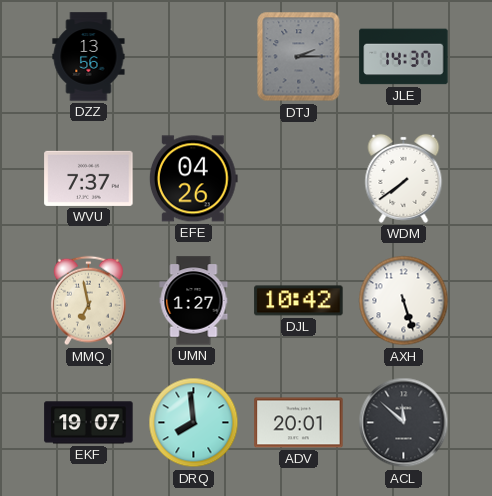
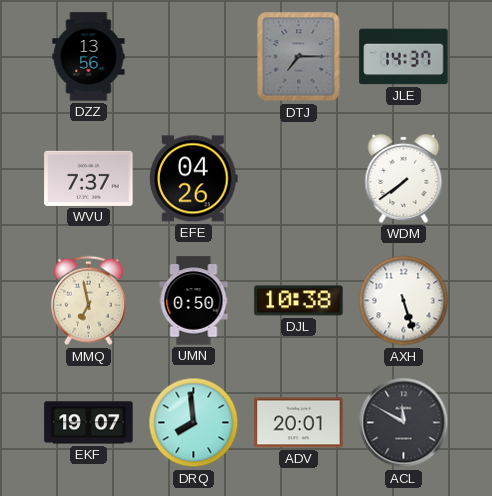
DTJ: 2:15 -> 7:15 (299, 57)
UMN: 1:27 -> 0:50 (194, 301)
DJL: 10:42 -> 10:38 (299, 301)
ACL: 11:52 -> 11:50 (404, 423)
